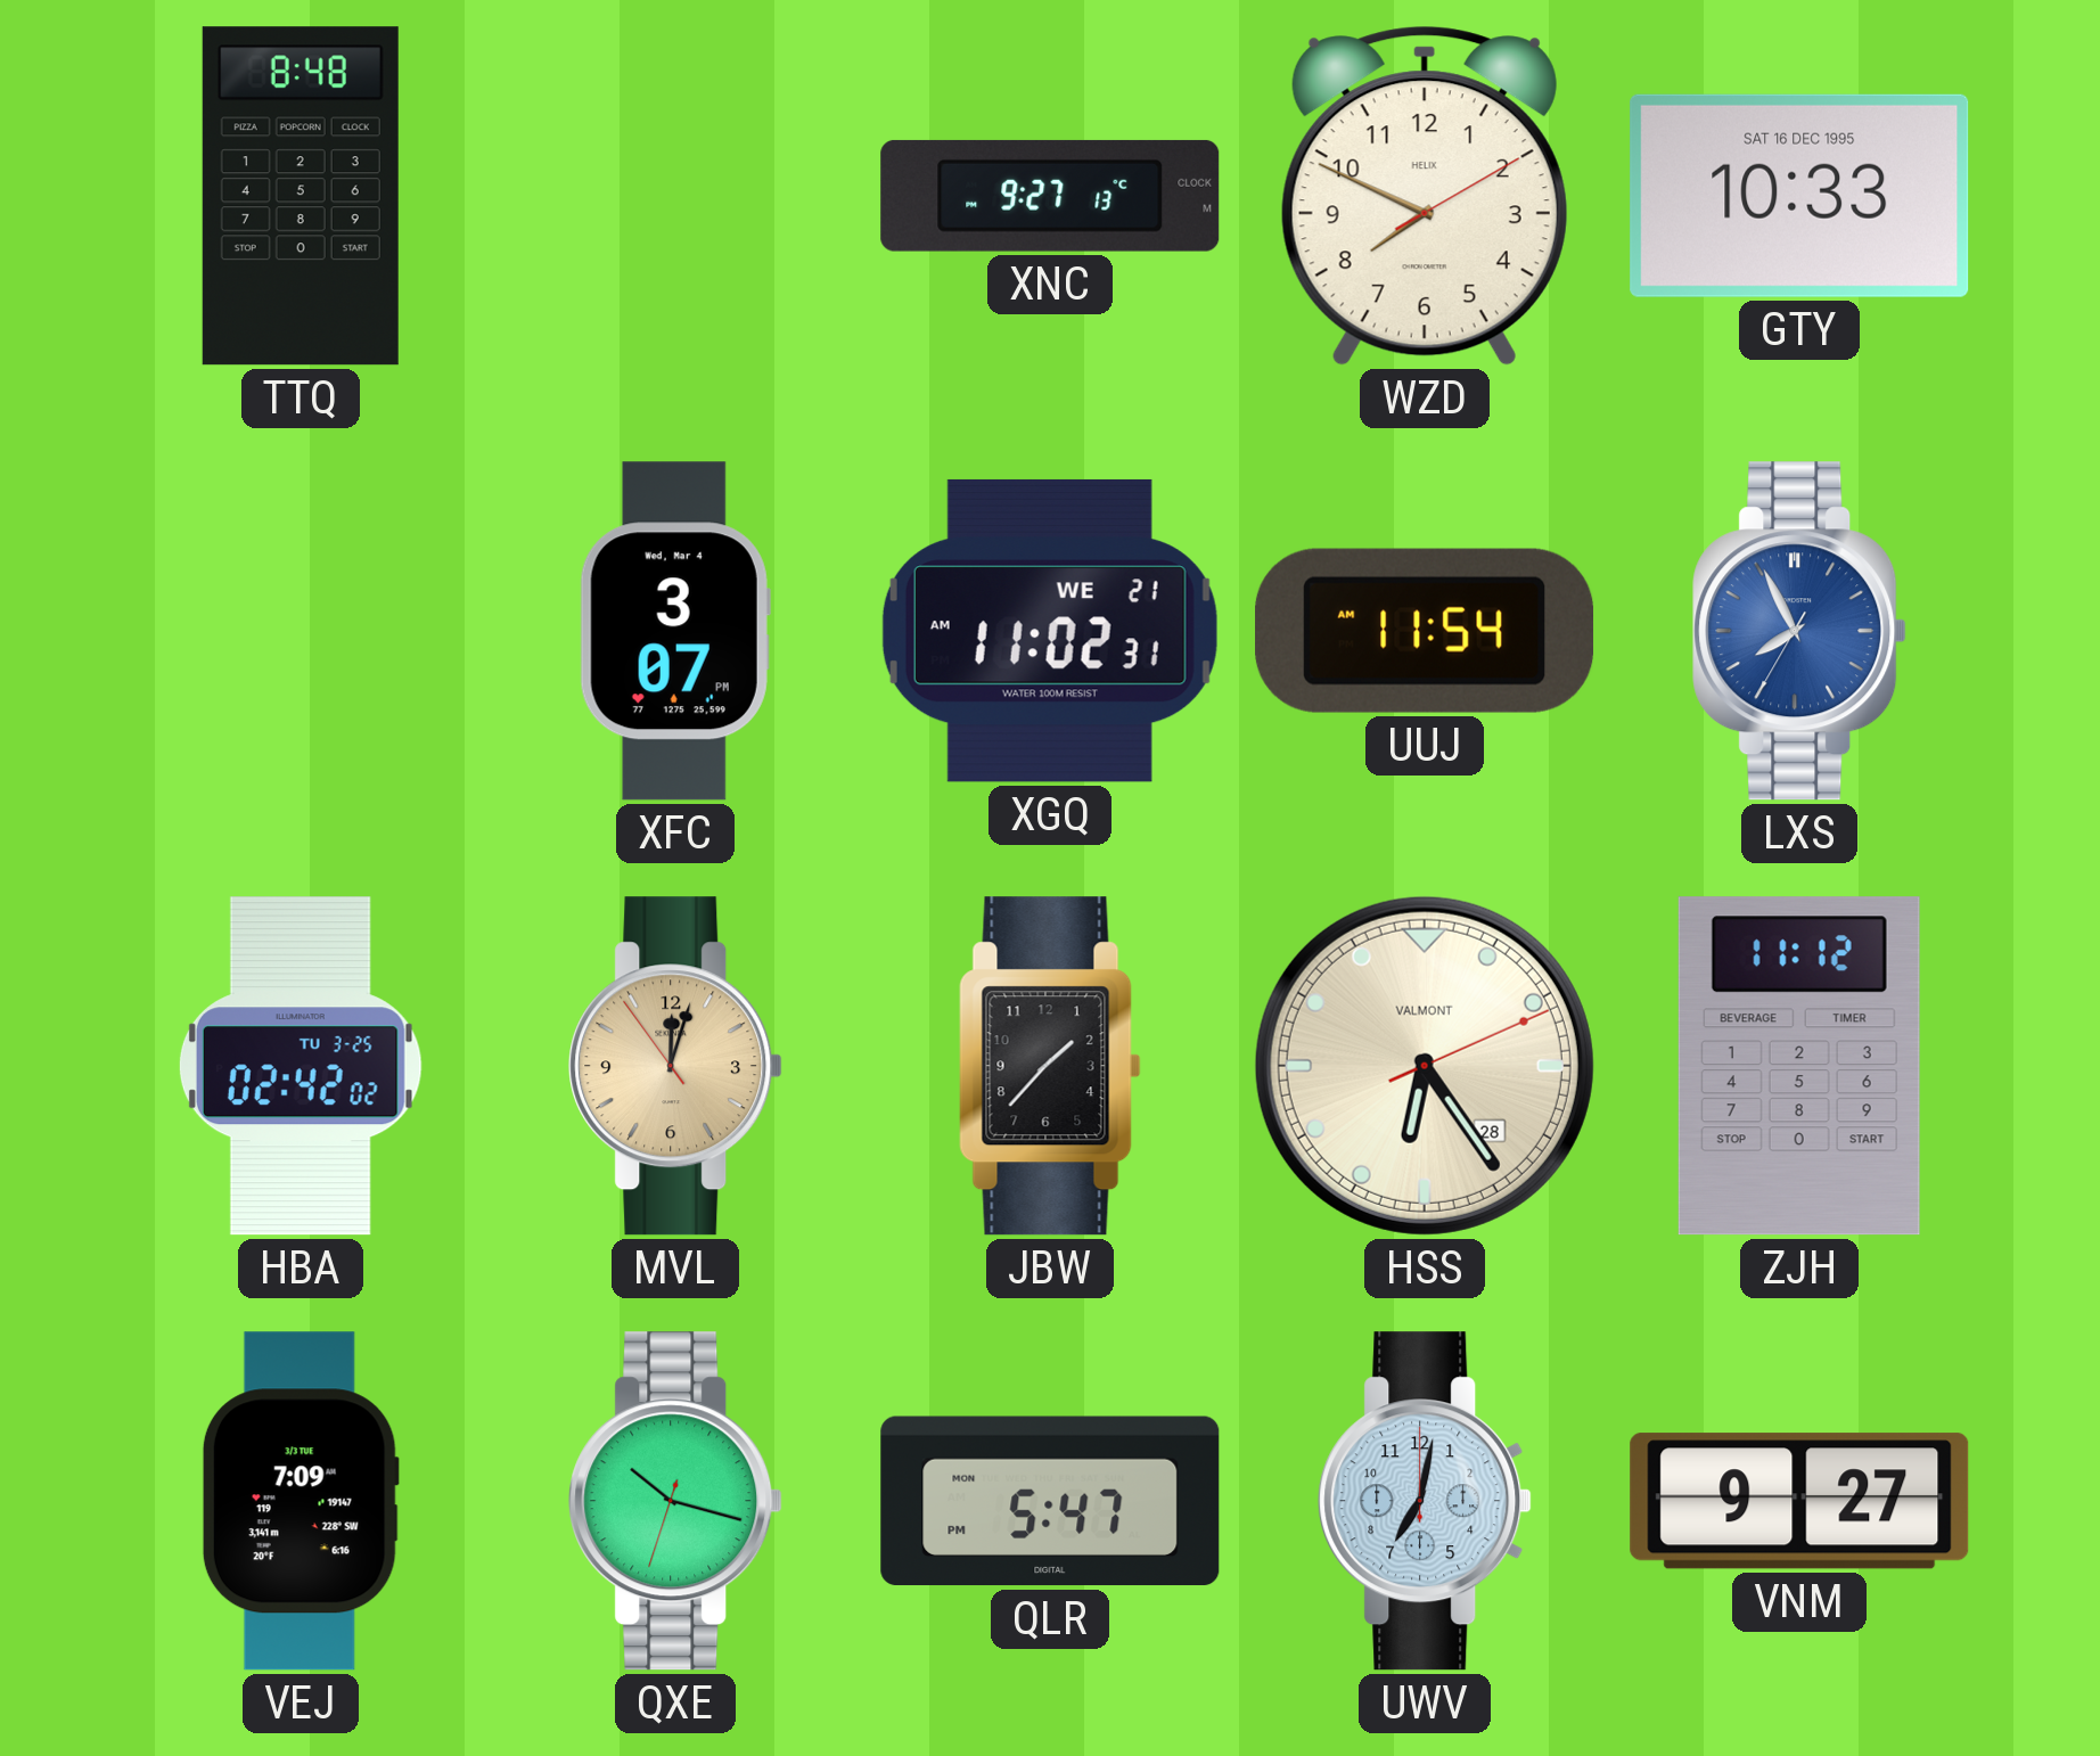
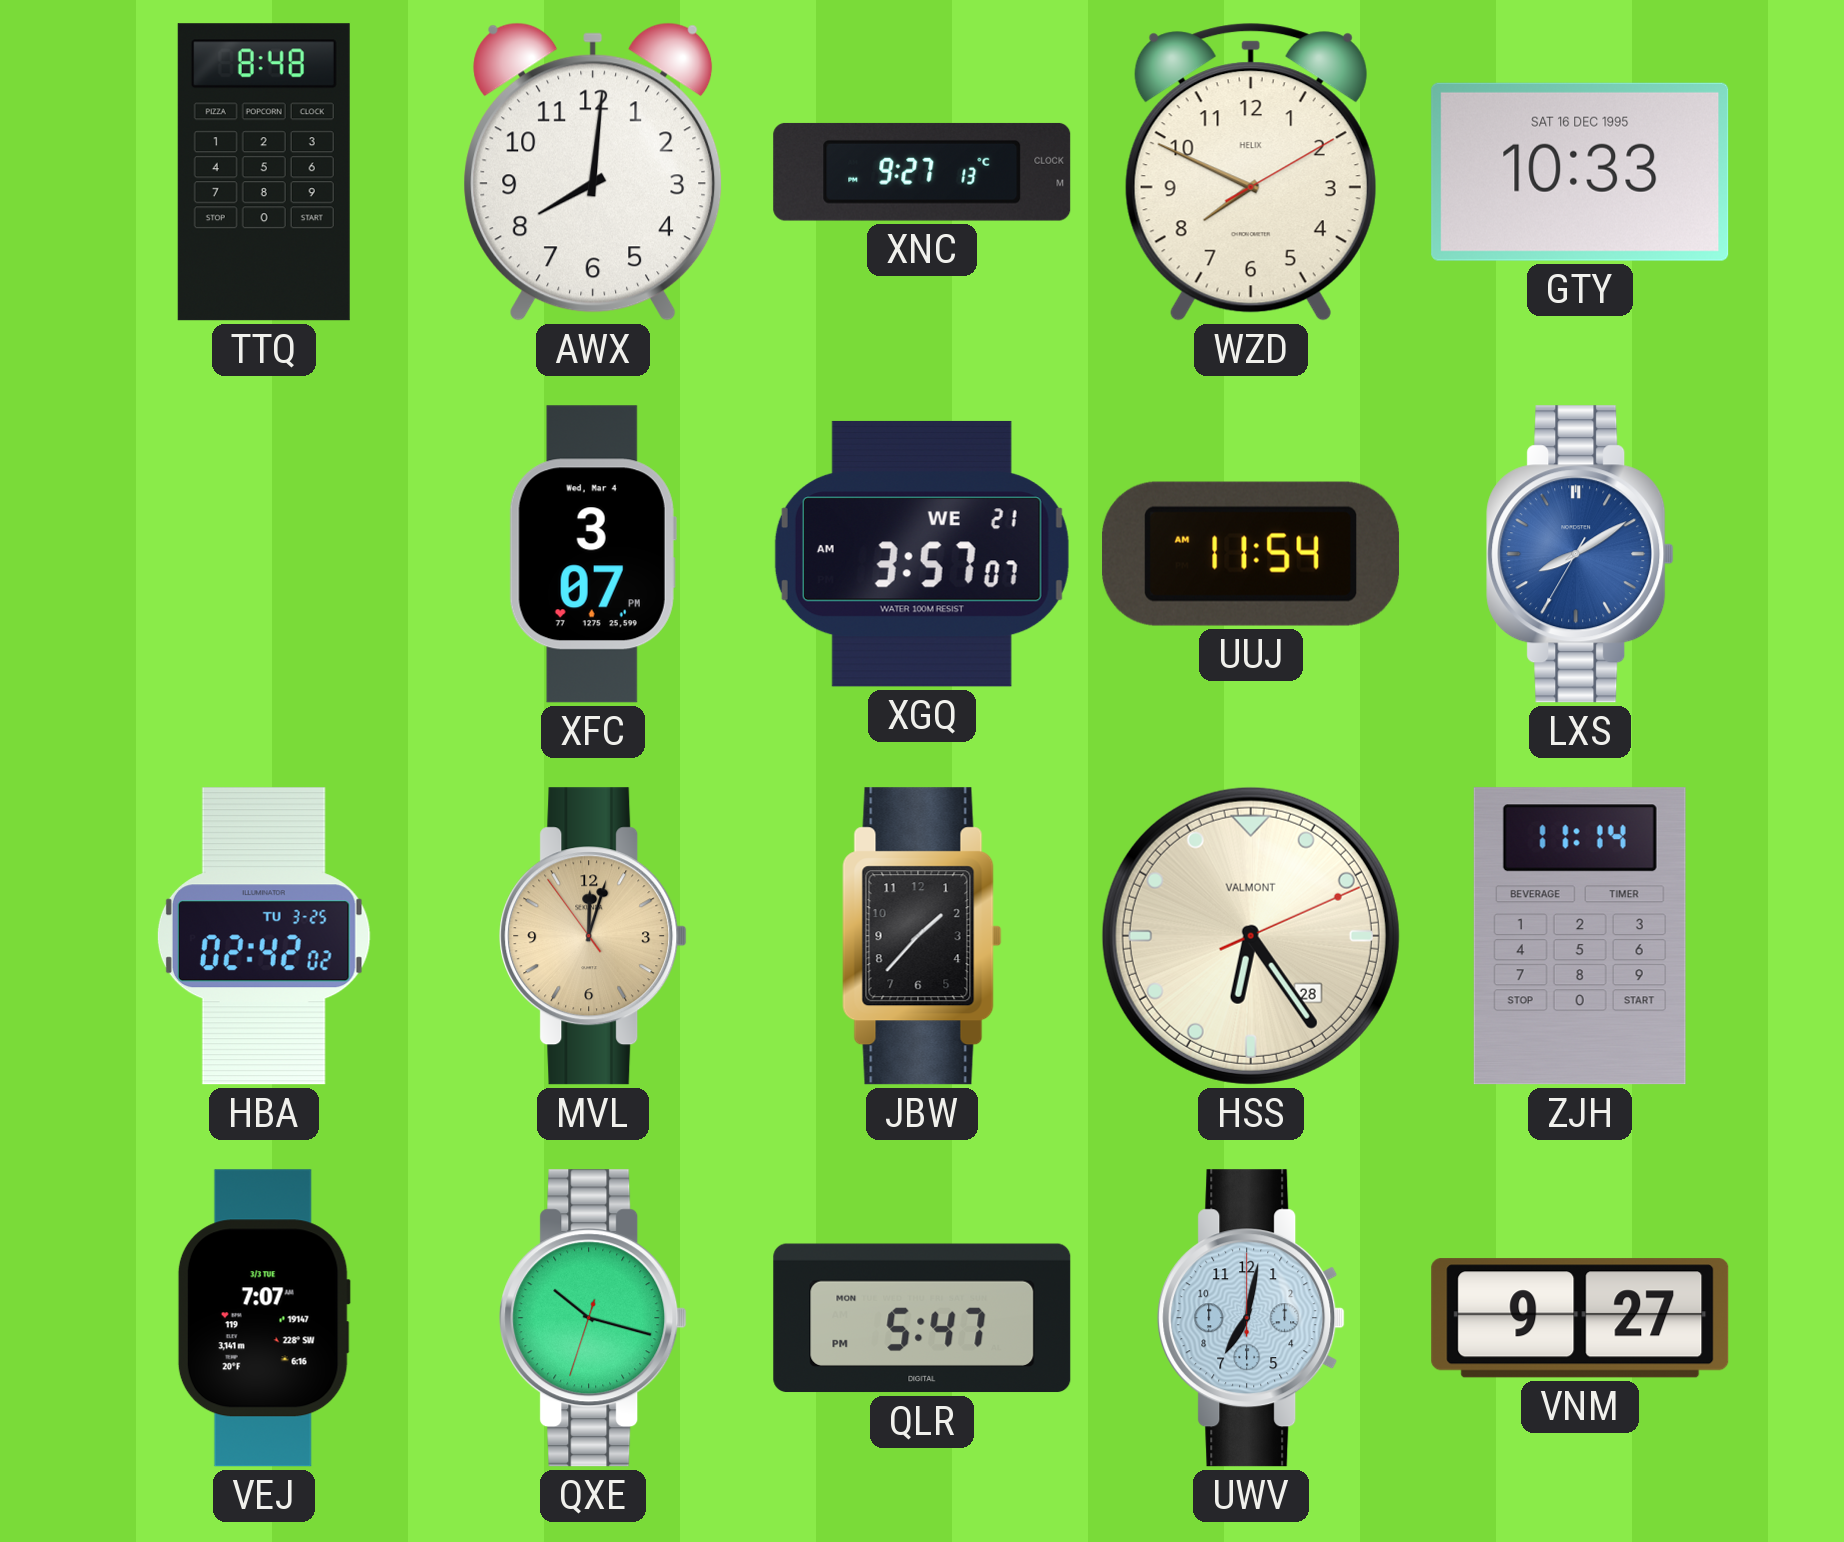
AWX: none -> 8:01 (593, 172)
XGQ: 11:02 -> 3:57 (922, 554)
LXS: 7:55 -> 8:09 (1580, 554)
ZJH: 11:12 -> 11:14 (1580, 936)
VEJ: 7:09 -> 7:07 (264, 1318)
